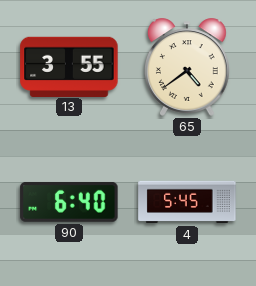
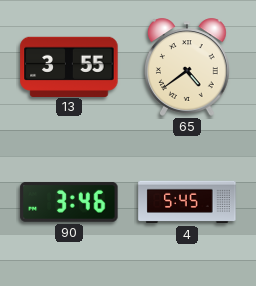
90: 6:40 -> 3:46 (69, 202)
